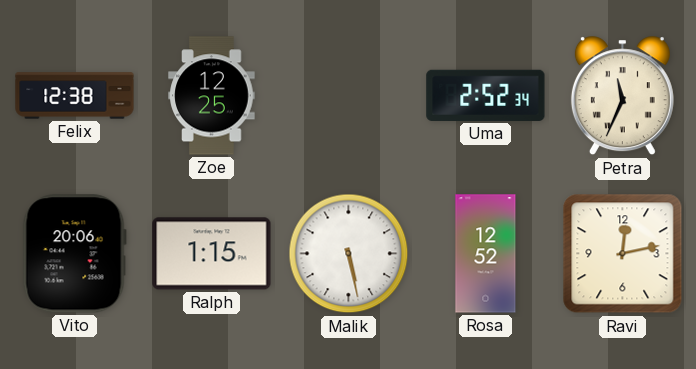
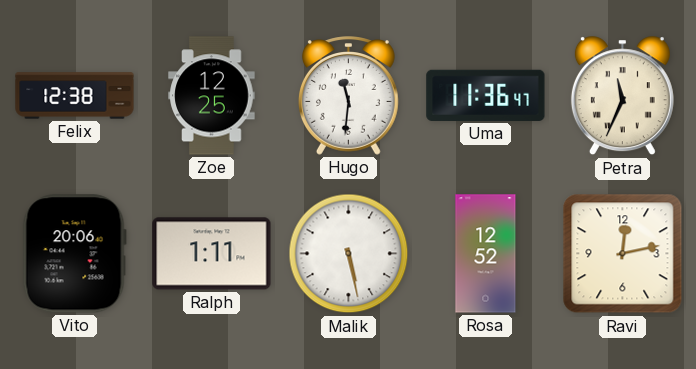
Hugo: none -> 11:31 (348, 96)
Uma: 2:52 -> 11:36 (486, 95)
Ralph: 1:15 -> 1:11 (212, 254)
